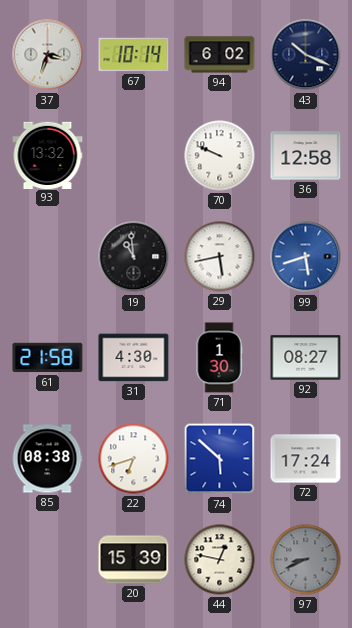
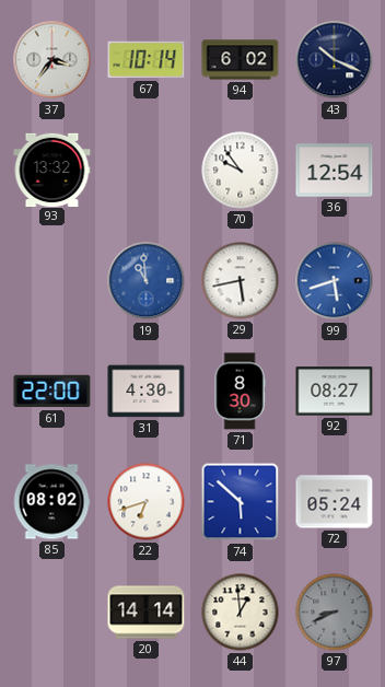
37: 3:33 -> 3:36 (52, 60)
70: 9:49 -> 9:54 (241, 171)
36: 12:58 -> 12:54 (335, 171)
19 dial: black -> blue (147, 281)
61: 21:58 -> 22:00 (52, 392)
71: 1:30 -> 8:30 (240, 392)
85: 08:38 -> 08:02 (51, 502)
72: 17:24 -> 05:24 (335, 502)
20: 15:39 -> 14:14 (147, 613)
44: 12:47 -> 12:59 (241, 613)
